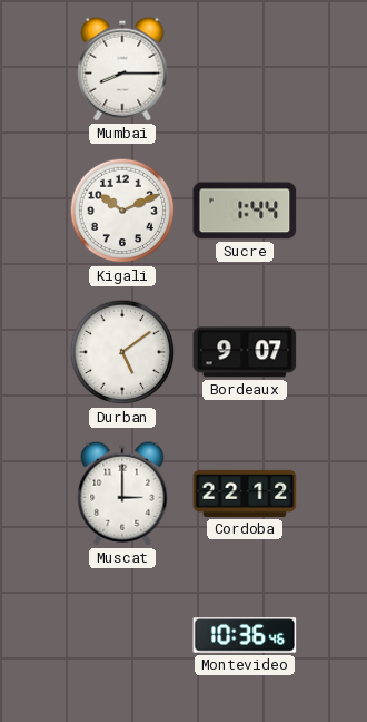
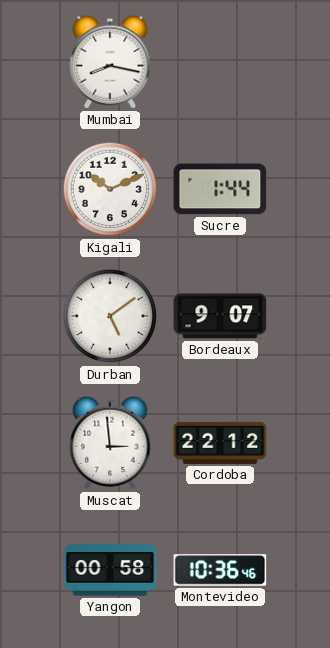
Mumbai: 8:15 -> 8:17 (110, 62)
Muscat: 3:00 -> 2:59 (110, 443)
Yangon: none -> 00:58 (110, 570)
